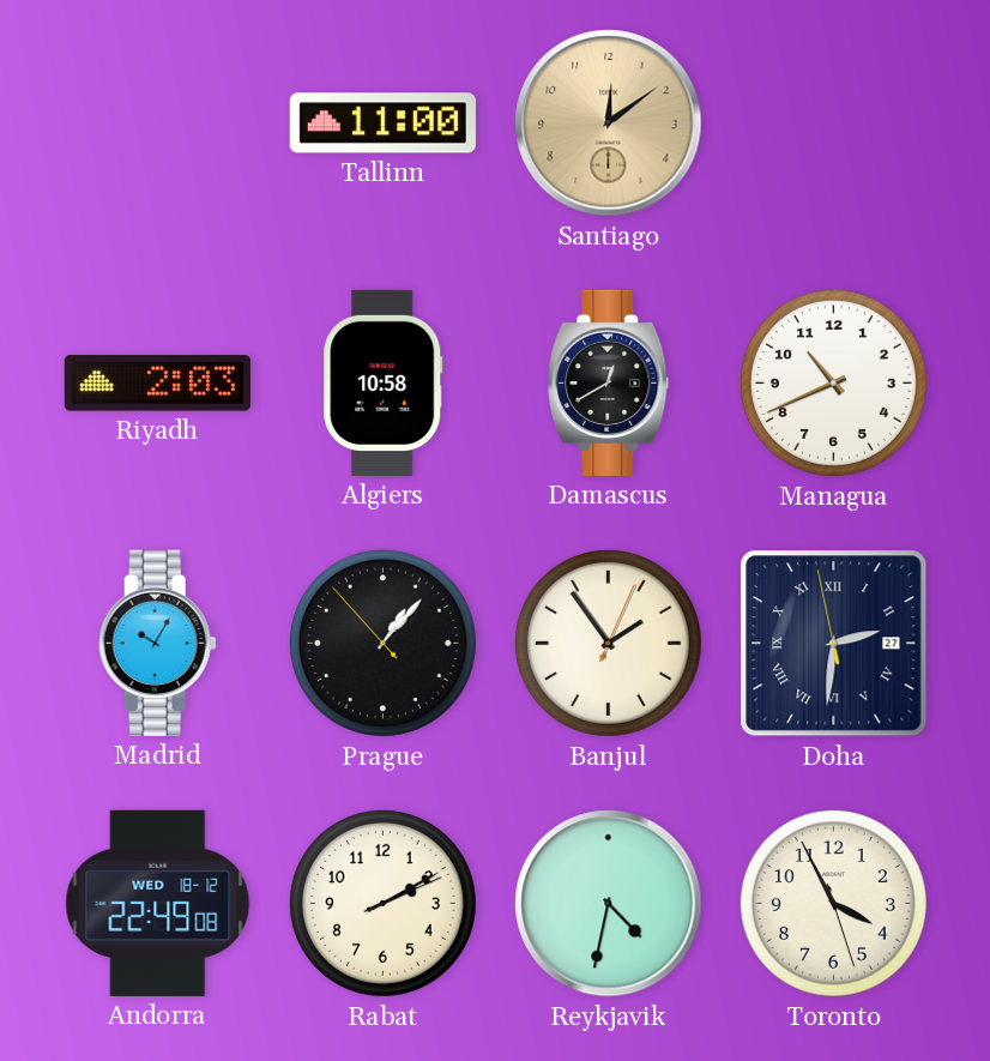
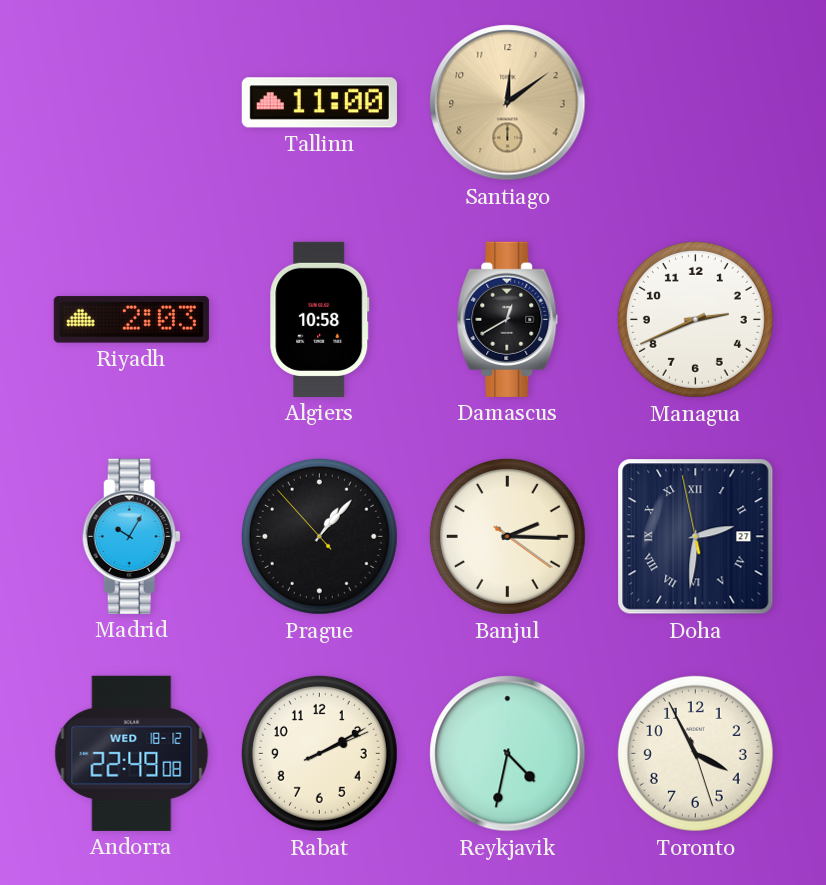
Managua: 10:41 -> 2:41 (695, 319)
Banjul: 1:54 -> 2:15 (507, 536)
